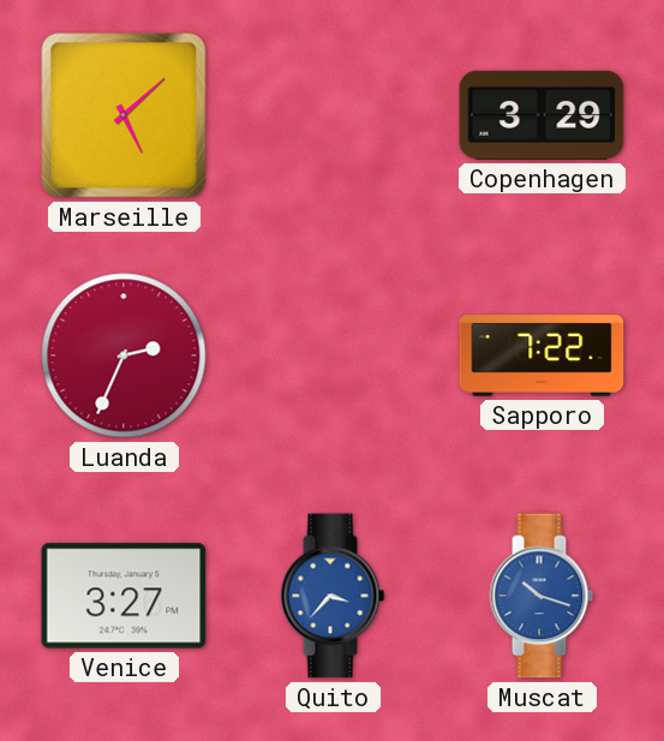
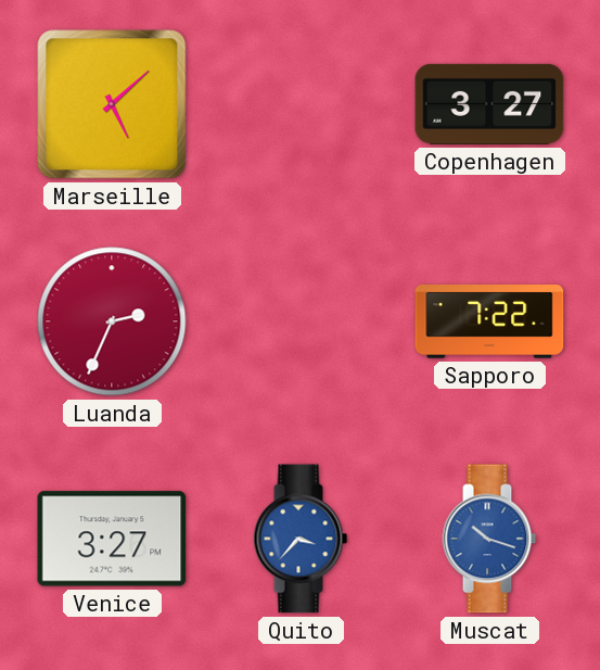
Copenhagen: 3:29 -> 3:27 (489, 104)
